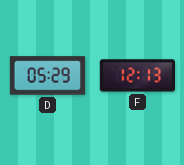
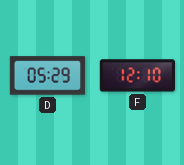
F: 12:13 -> 12:10 (137, 76)
